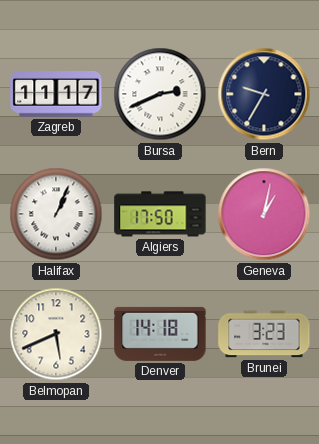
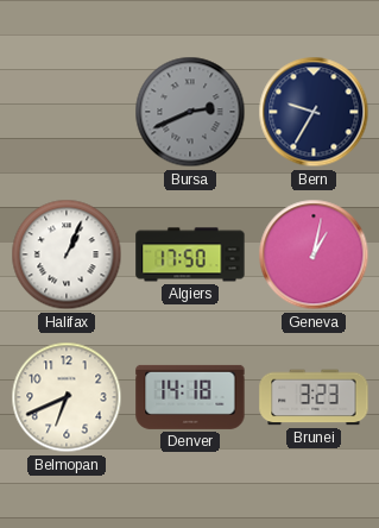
Zagreb: 11:17 -> none (56, 95)
Bursa dial: white -> grey (190, 112)
Belmopan: 5:41 -> 6:41 (67, 397)
